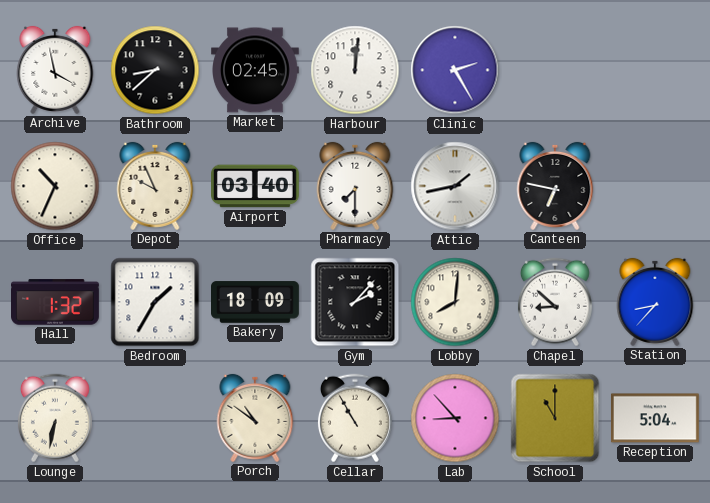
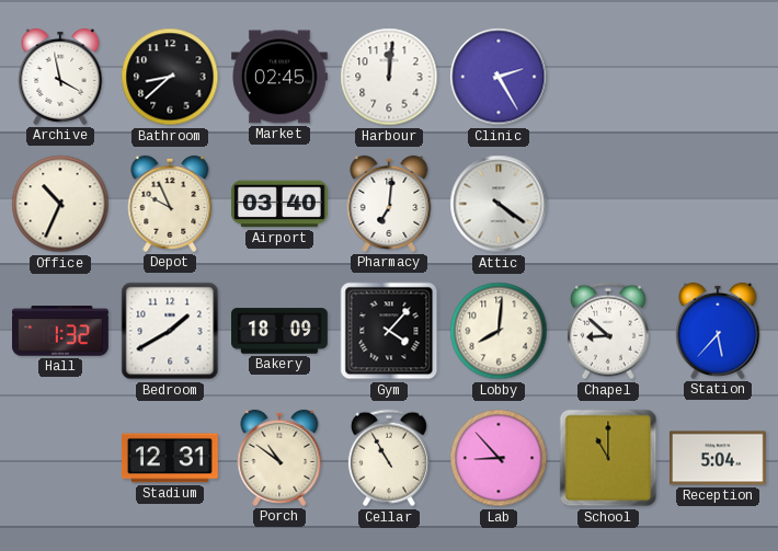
Pharmacy: 7:30 -> 7:01 (389, 204)
Attic: 1:43 -> 4:21 (499, 204)
Canteen: 6:47 -> none (555, 186)
Bedroom: 1:35 -> 1:40 (170, 331)
Gym: 2:07 -> 4:07 (389, 331)
Station: 8:37 -> 5:37 (718, 331)
Lounge: 6:32 -> none (55, 418)
Stadium: none -> 12:31 (170, 458)
